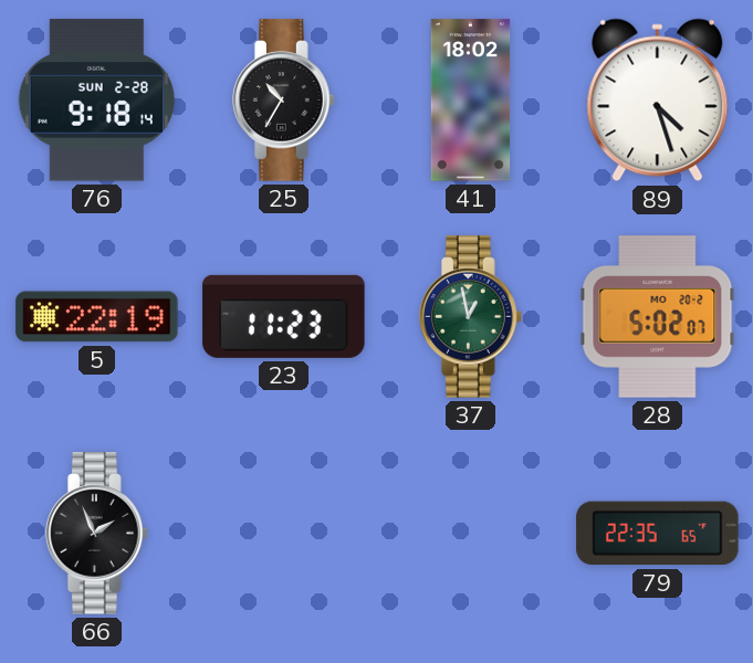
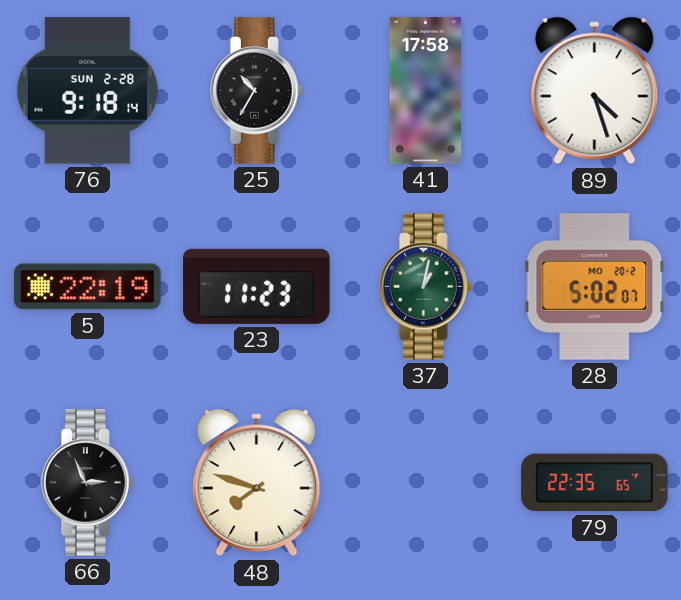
41: 18:02 -> 17:58 (426, 91)
37: 12:58 -> 1:02 (426, 287)
66: 1:56 -> 2:56 (88, 483)
48: none -> 7:48 (257, 483)
